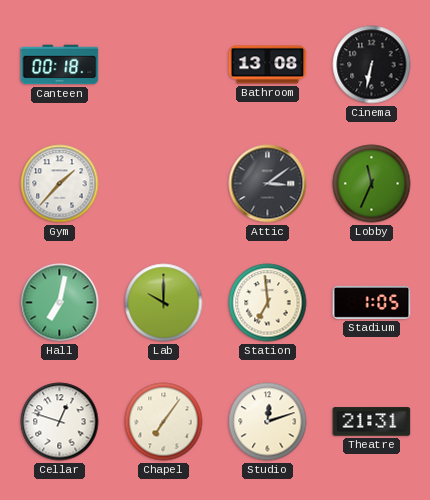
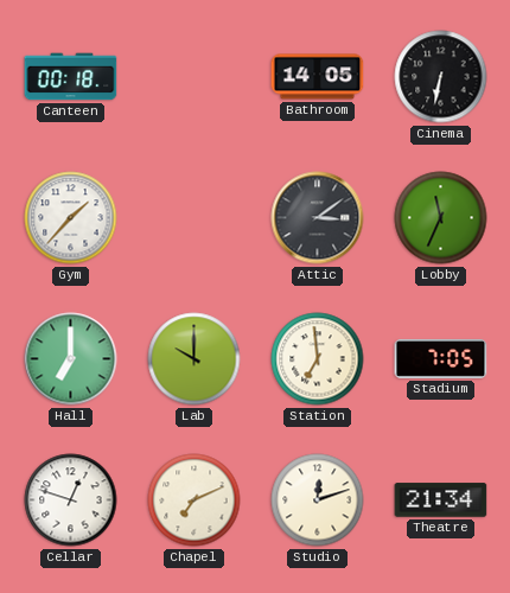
Bathroom: 13:08 -> 14:05 (318, 77)
Hall: 7:02 -> 7:00 (71, 359)
Stadium: 1:05 -> 7:05 (441, 358)
Chapel: 7:06 -> 7:11 (195, 500)
Theatre: 21:31 -> 21:34 (441, 500)
